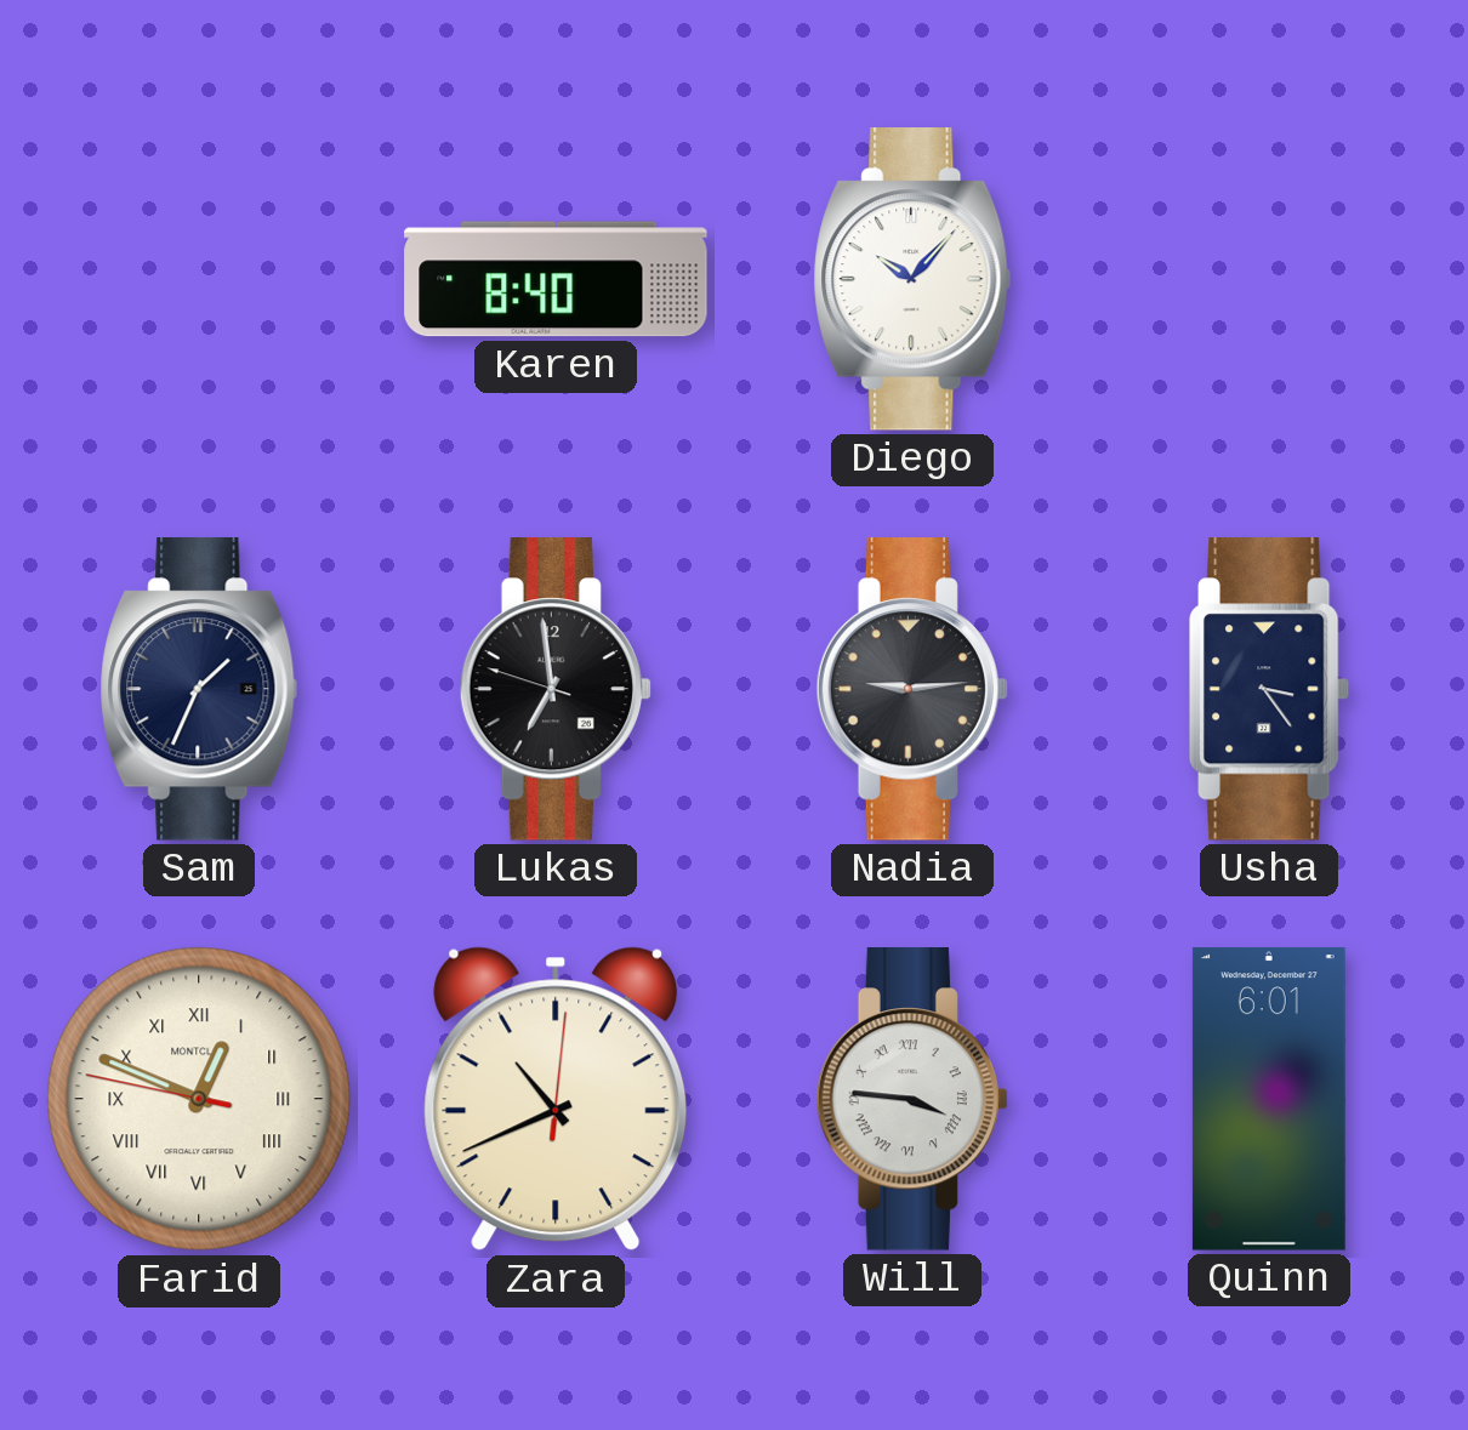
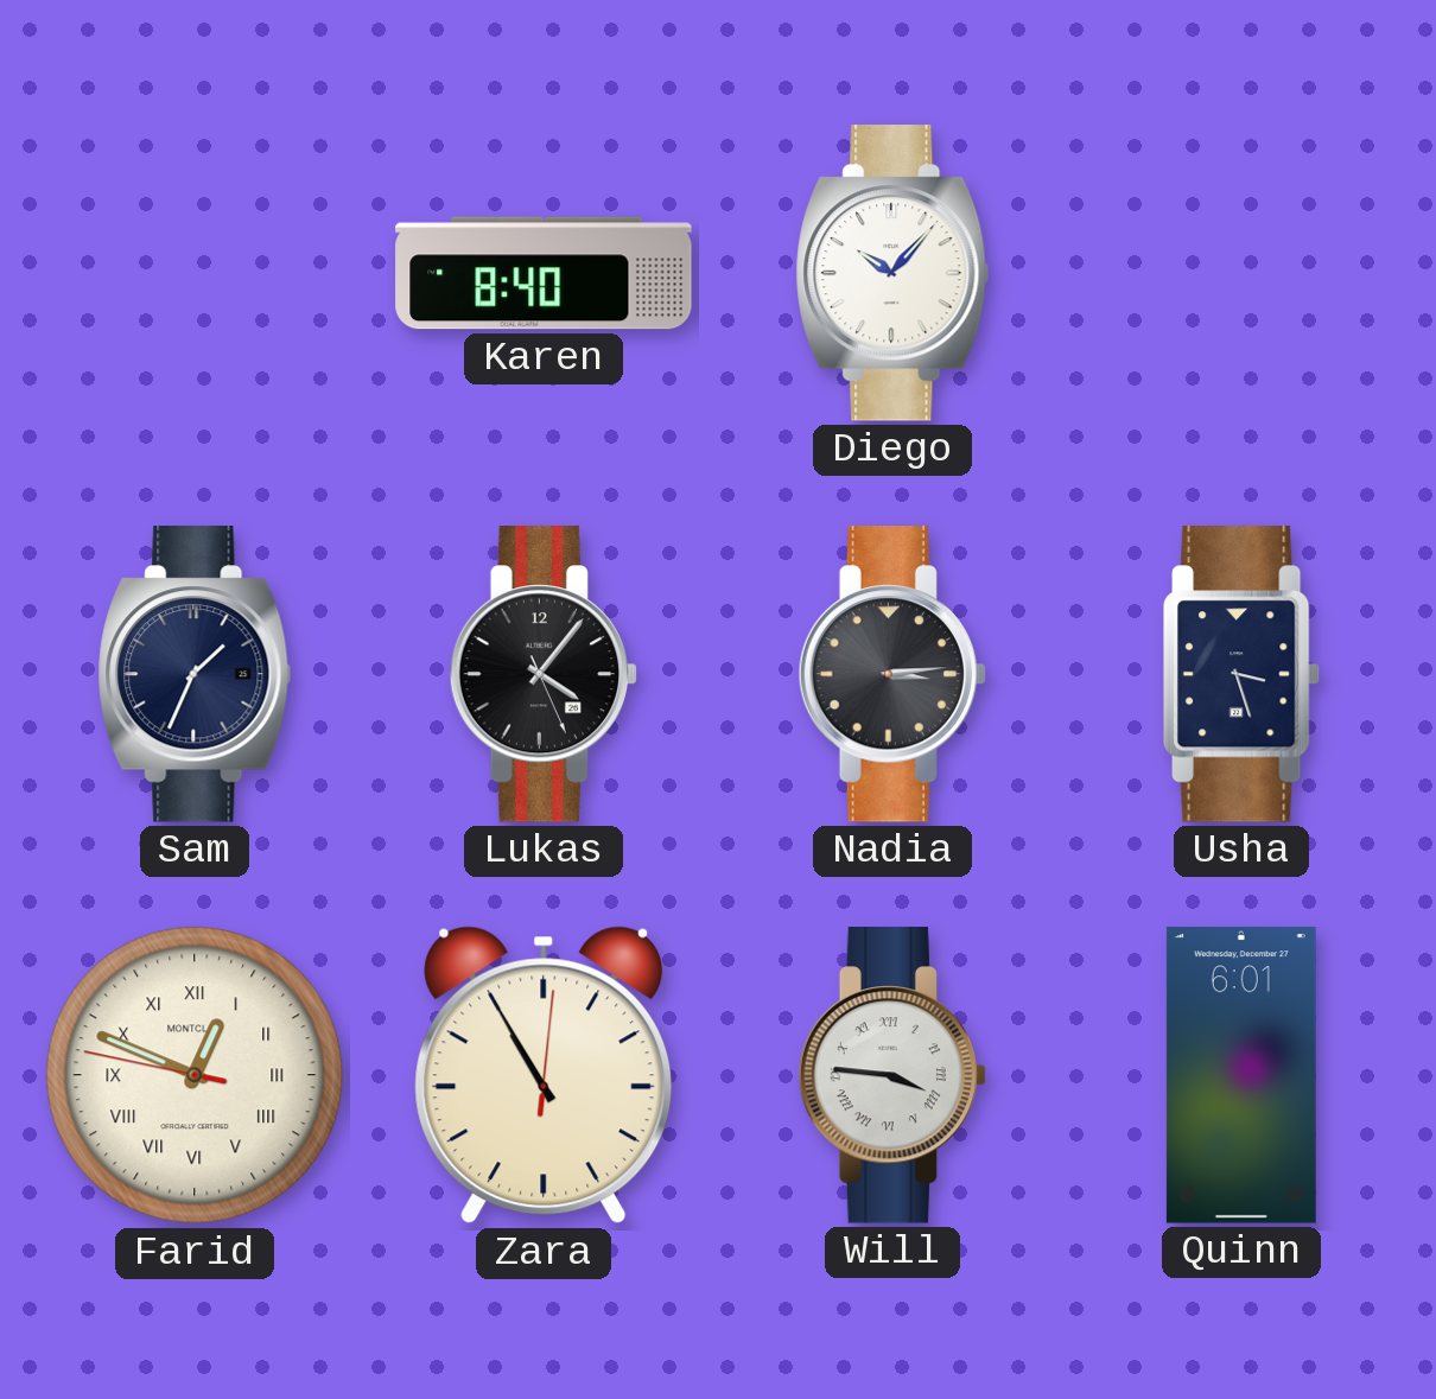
Lukas: 6:58 -> 4:06 (542, 675)
Nadia: 9:14 -> 3:14 (891, 675)
Usha: 3:24 -> 3:27 (1243, 675)
Zara: 10:41 -> 10:55 (544, 1075)
